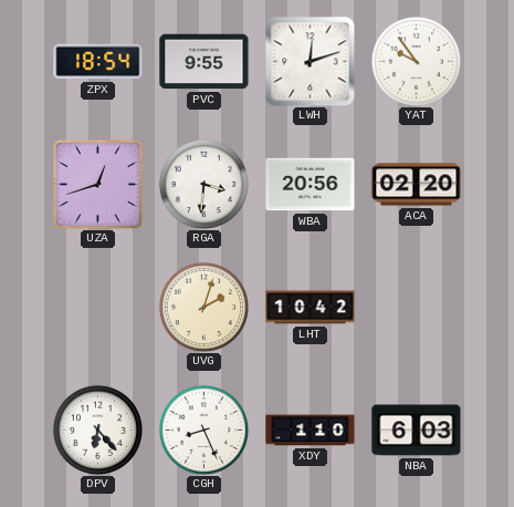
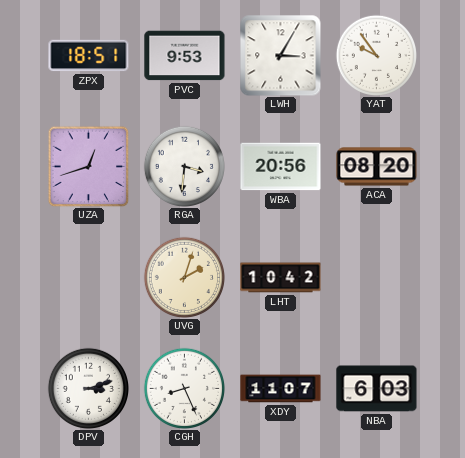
ZPX: 18:54 -> 18:51 (89, 56)
PVC: 9:55 -> 9:53 (185, 56)
LWH: 12:12 -> 3:05 (281, 56)
ACA: 02:20 -> 08:20 (377, 167)
DPV: 6:23 -> 3:12 (88, 388)
XDY: 1:10 -> 11:07 (281, 389)
